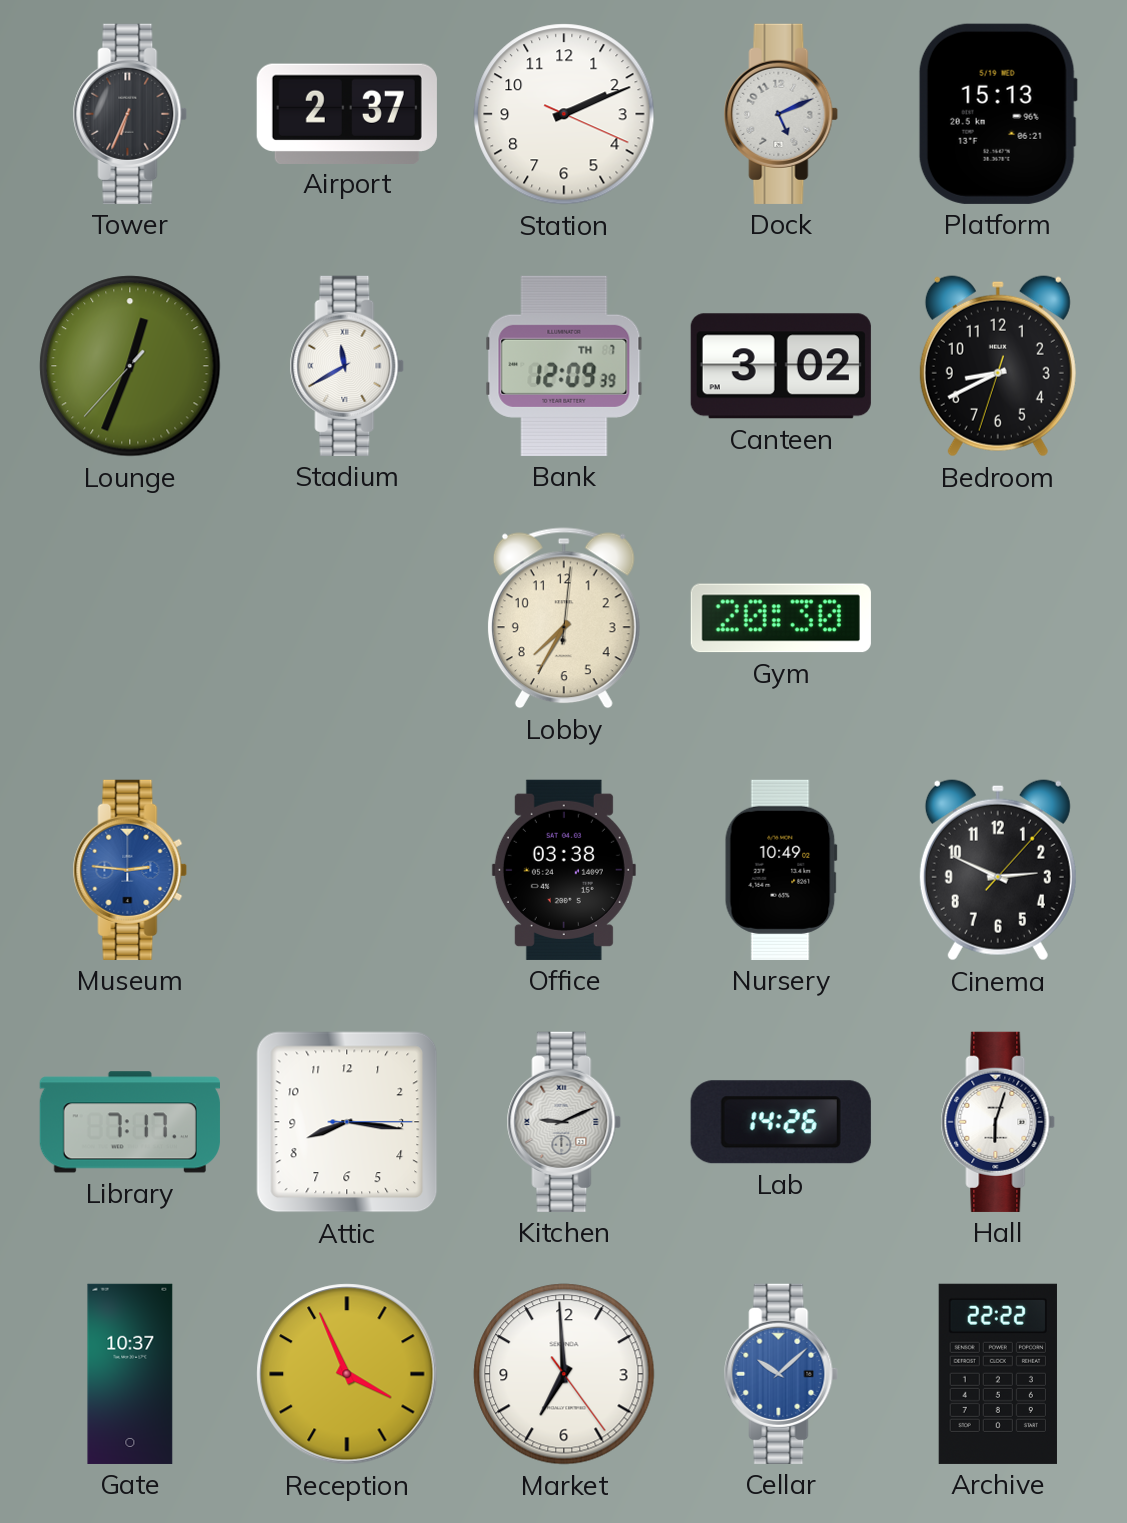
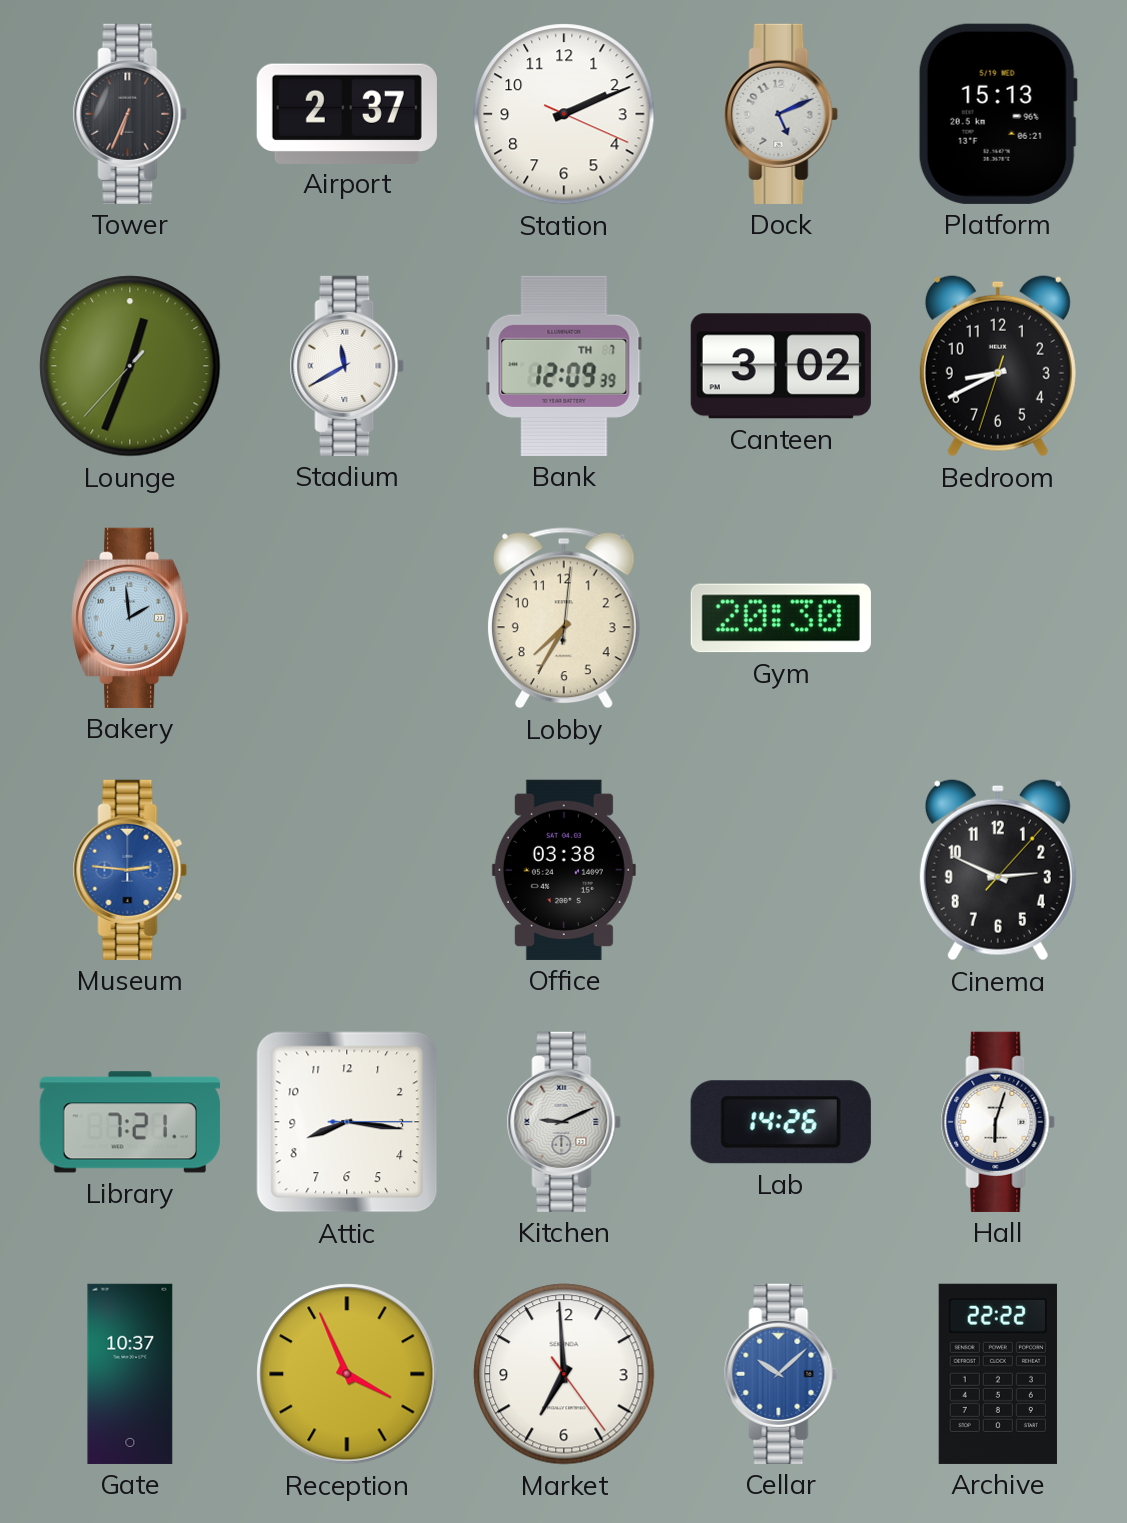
Bakery: none -> 1:59 (131, 618)
Nursery: 10:49 -> none (781, 870)
Library: 7:17 -> 7:21 (130, 1122)
